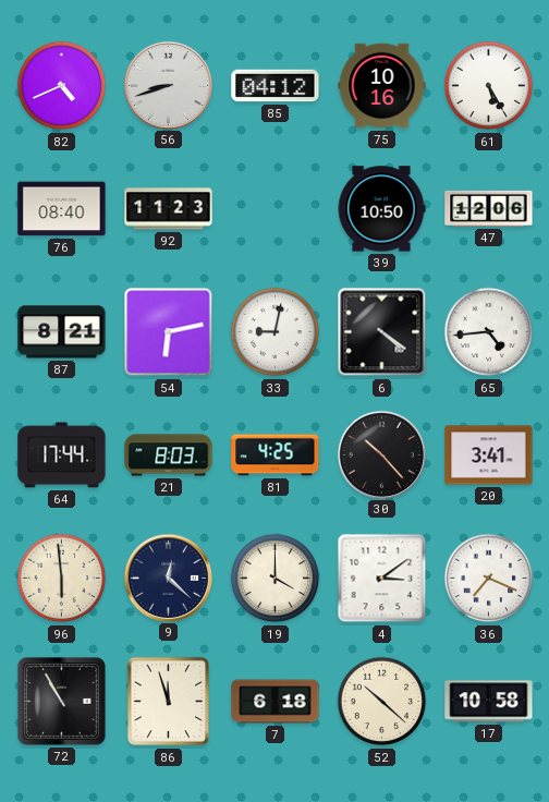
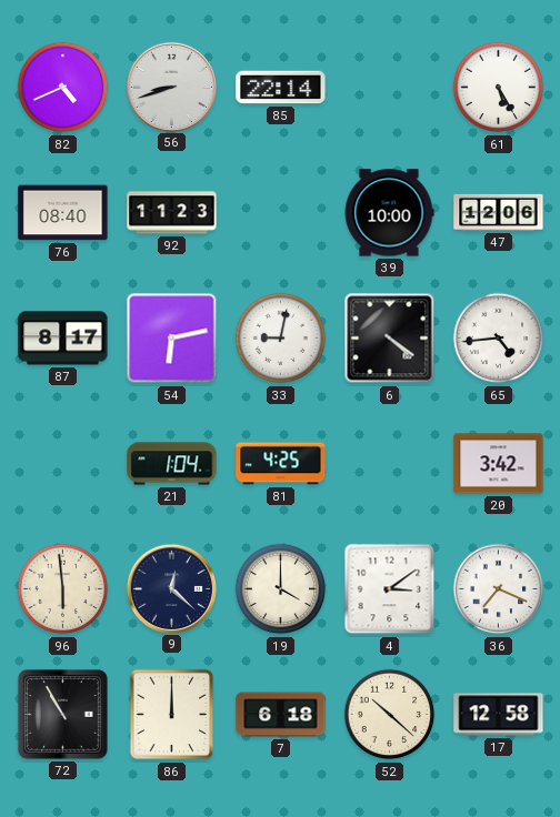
85: 04:12 -> 22:14 (281, 88)
75: 10:16 -> none (382, 86)
39: 10:50 -> 10:00 (389, 213)
87: 8:21 -> 8:17 (63, 339)
64: 17:44 -> none (62, 455)
21: 8:03 -> 1:04 (172, 464)
30: 10:23 -> none (381, 454)
20: 3:41 -> 3:42 (499, 464)
86: 11:57 -> 12:00 (172, 715)
17: 10:58 -> 12:58 (499, 715)
